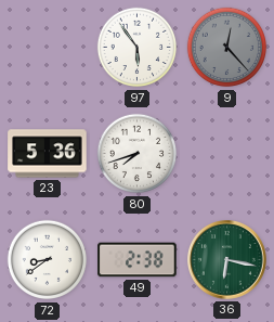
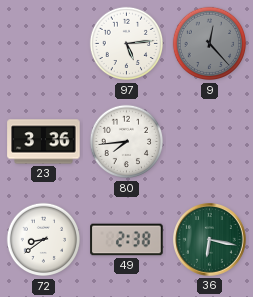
97: 5:54 -> 5:14 (127, 44)
23: 5:36 -> 3:36 (44, 142)
80: 7:42 -> 7:44 (127, 142)
